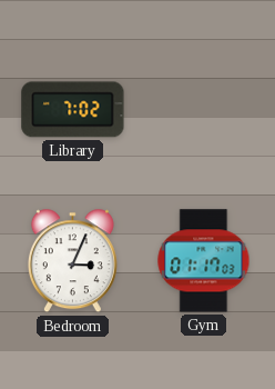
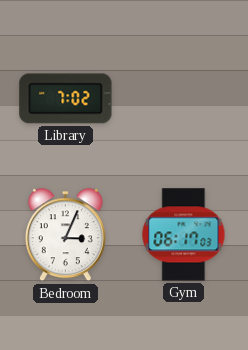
Gym: 01:17 -> 06:17 (184, 235)
